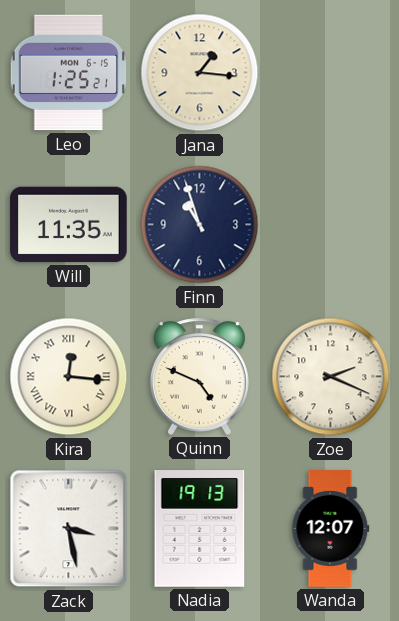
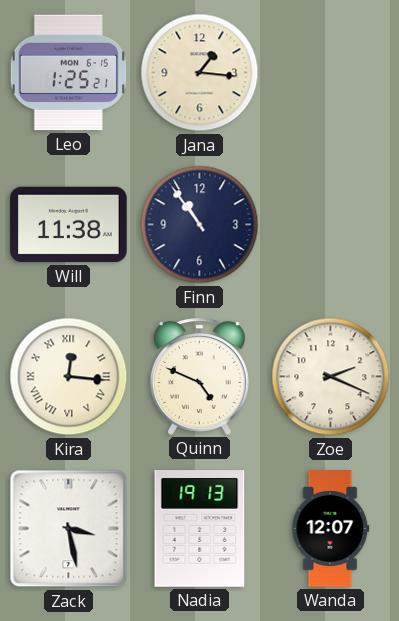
Will: 11:35 -> 11:38 (69, 225)
Finn: 10:57 -> 10:54 (200, 225)
